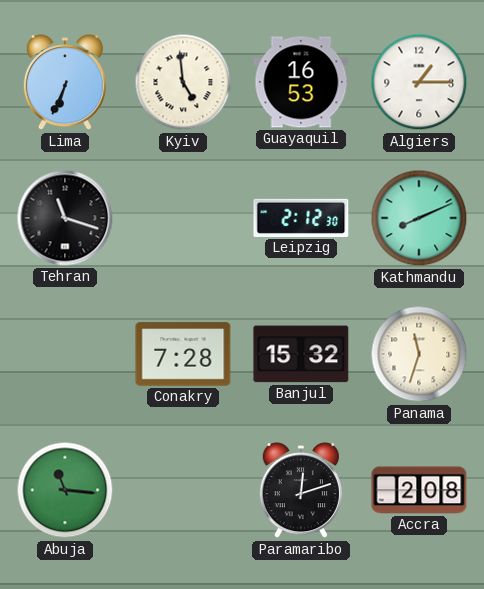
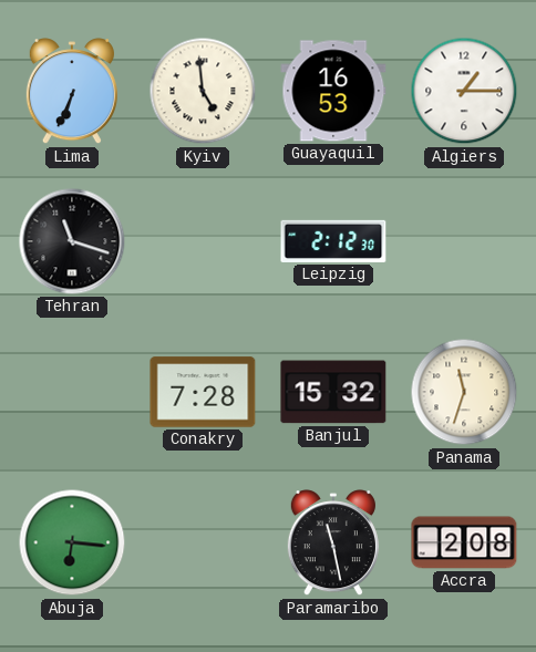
Kathmandu: 8:11 -> none (419, 218)
Abuja: 11:16 -> 6:16 (72, 542)
Paramaribo: 12:12 -> 11:28 (333, 544)
